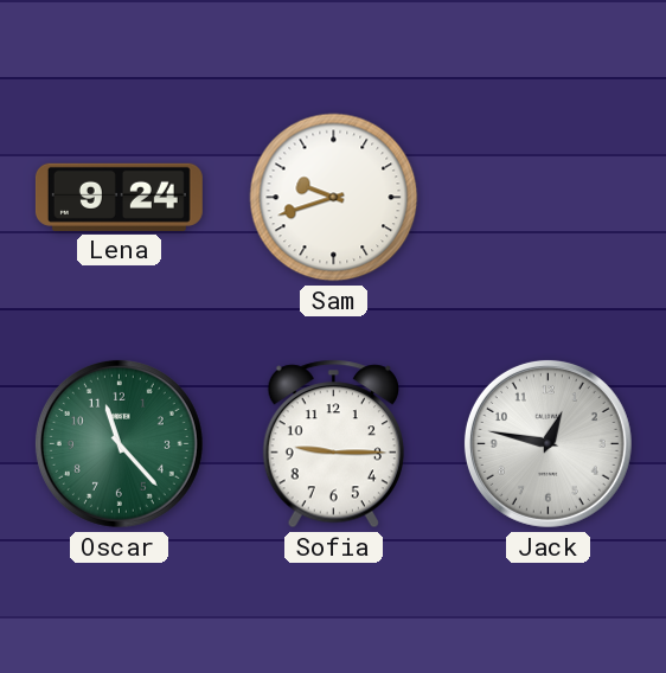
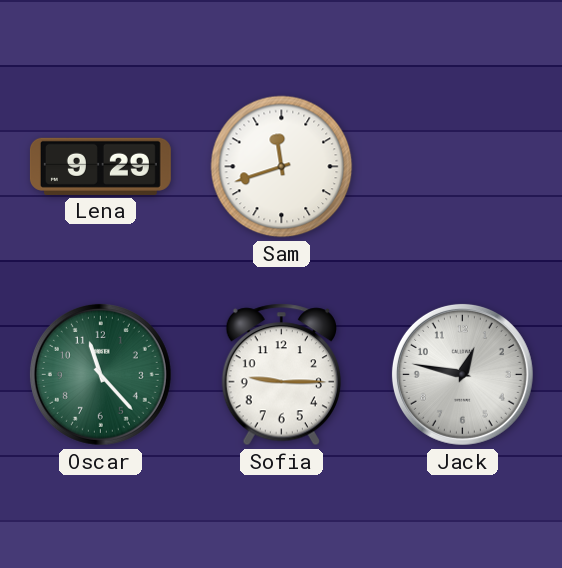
Lena: 9:24 -> 9:29 (100, 166)
Sam: 9:42 -> 11:42 (282, 167)
